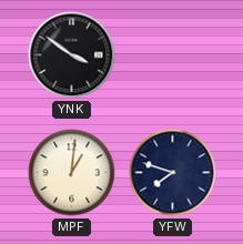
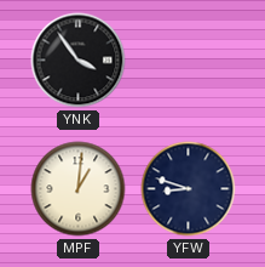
YNK: 3:51 -> 3:54 (79, 61)
YFW: 7:48 -> 8:48 (189, 189)
